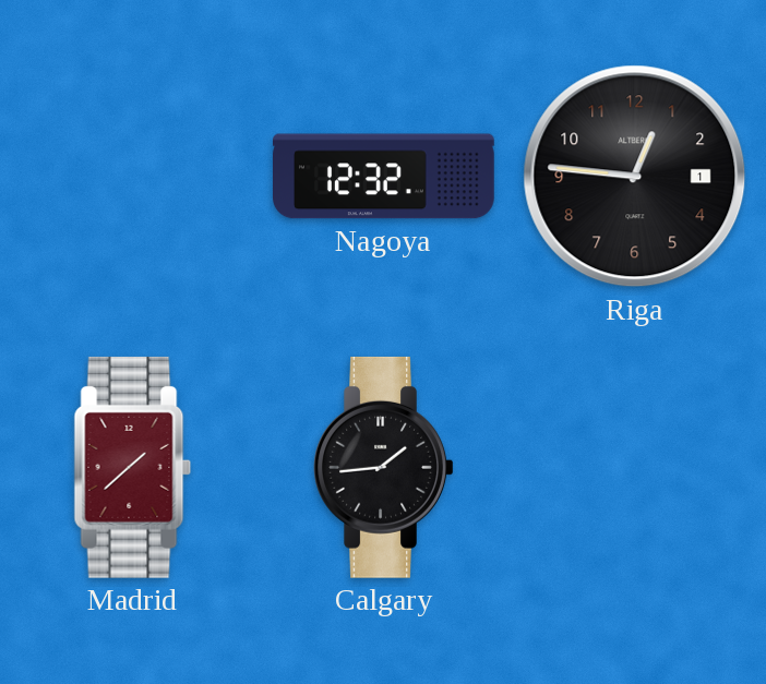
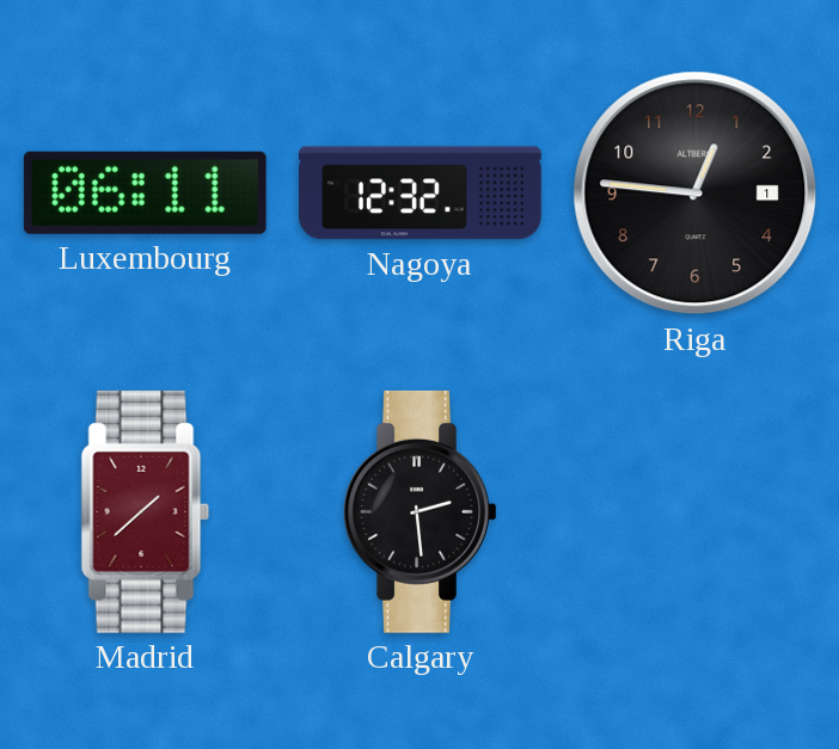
Luxembourg: none -> 06:11 (145, 192)
Calgary: 1:44 -> 2:29 (421, 511)
